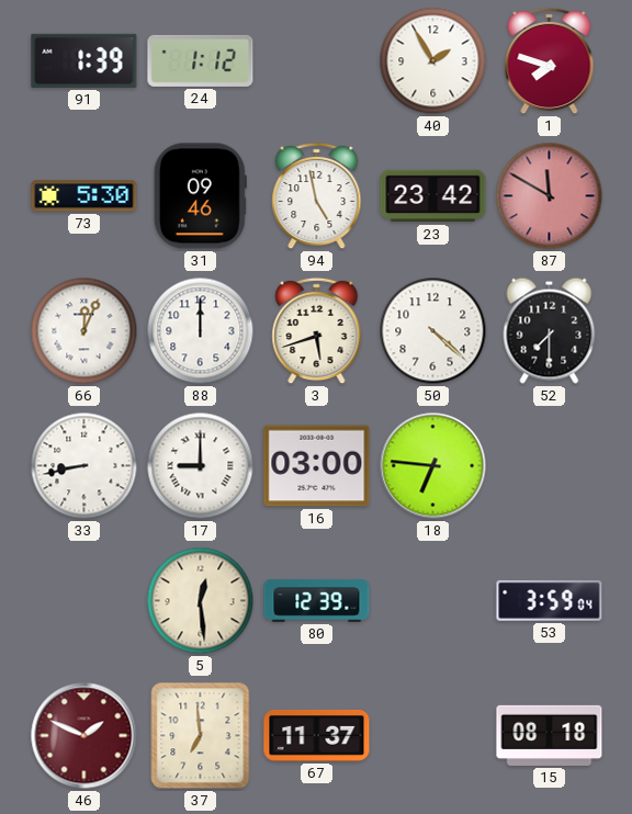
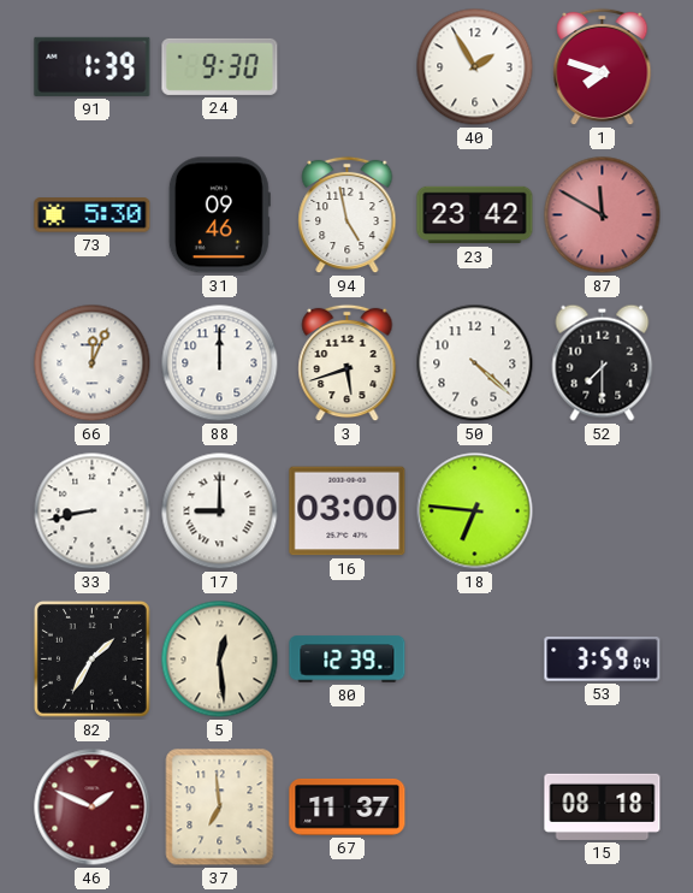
24: 1:12 -> 9:30 (220, 66)
82: none -> 1:35 (91, 658)
